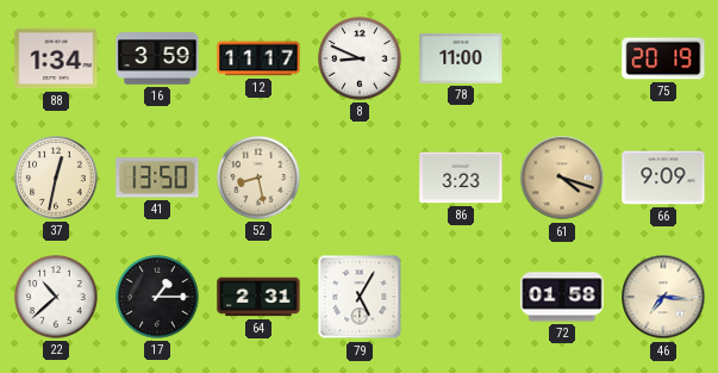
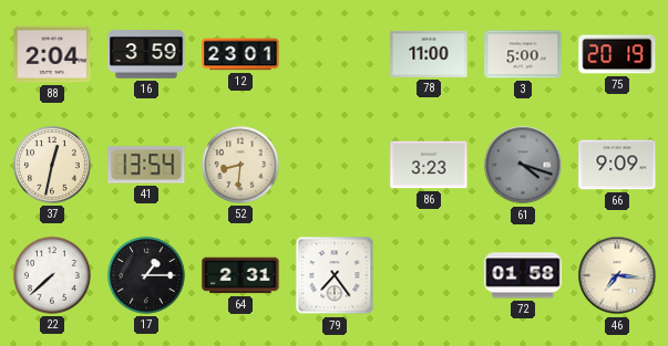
88: 1:34 -> 2:04 (52, 54)
12: 11:17 -> 23:01 (240, 54)
8: 8:49 -> none (360, 58)
3: none -> 5:00 (523, 54)
41: 13:50 -> 13:54 (146, 165)
52: 8:28 -> 8:31 (240, 165)
61 dial: champagne -> grey (523, 165)
22: 10:38 -> 7:38 (52, 275)
79: 5:05 -> 7:24 (335, 275)
